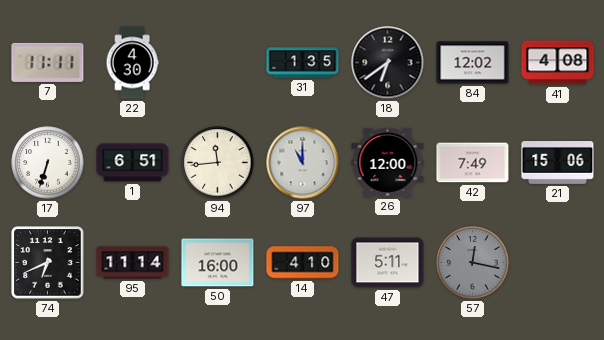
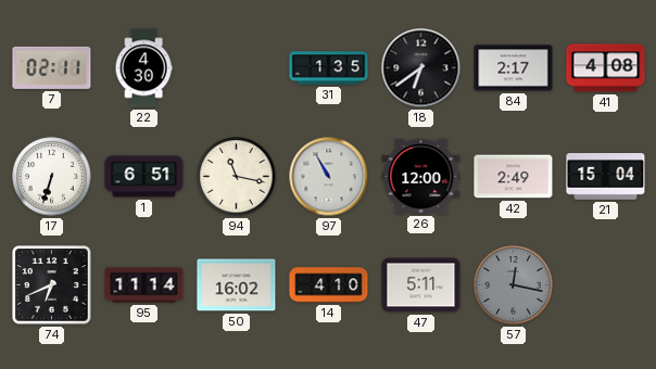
7: 11:11 -> 02:11 (52, 67)
84: 12:02 -> 2:17 (514, 68)
94: 11:44 -> 11:17 (237, 177)
97: 11:00 -> 10:55 (329, 177)
42: 7:49 -> 2:49 (514, 177)
21: 15:06 -> 15:04 (606, 177)
50: 16:00 -> 16:02 (237, 285)
